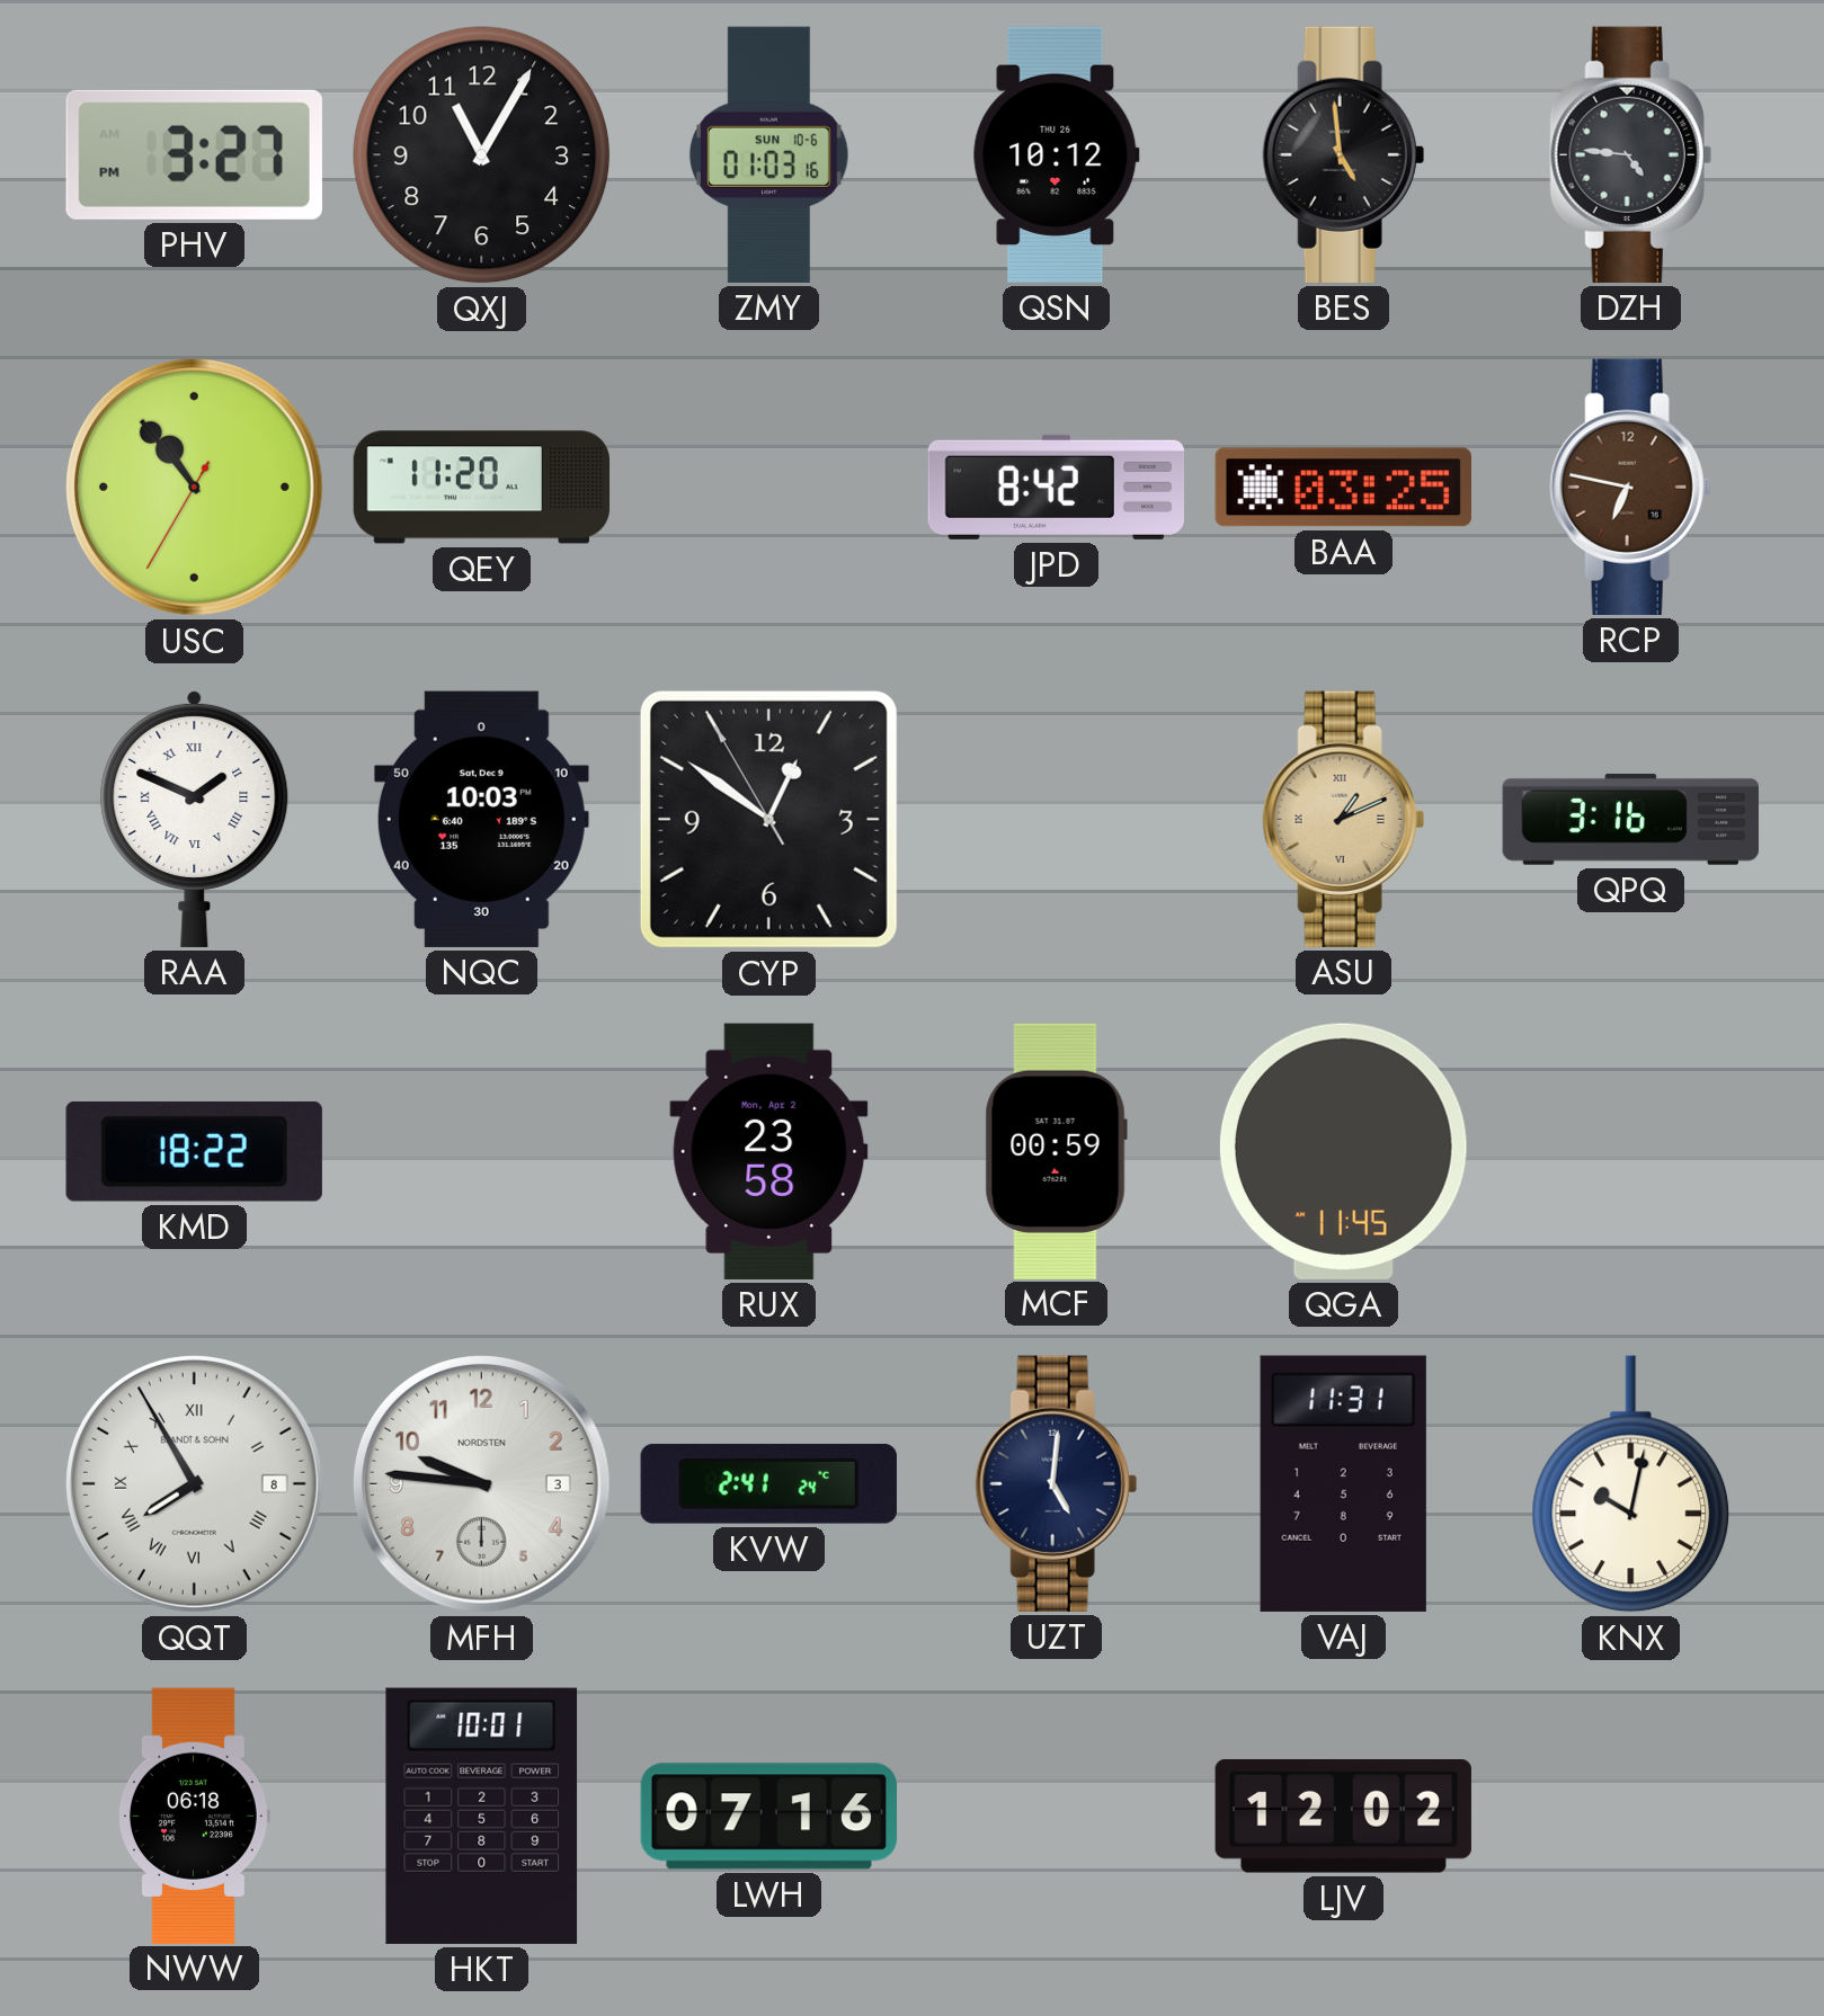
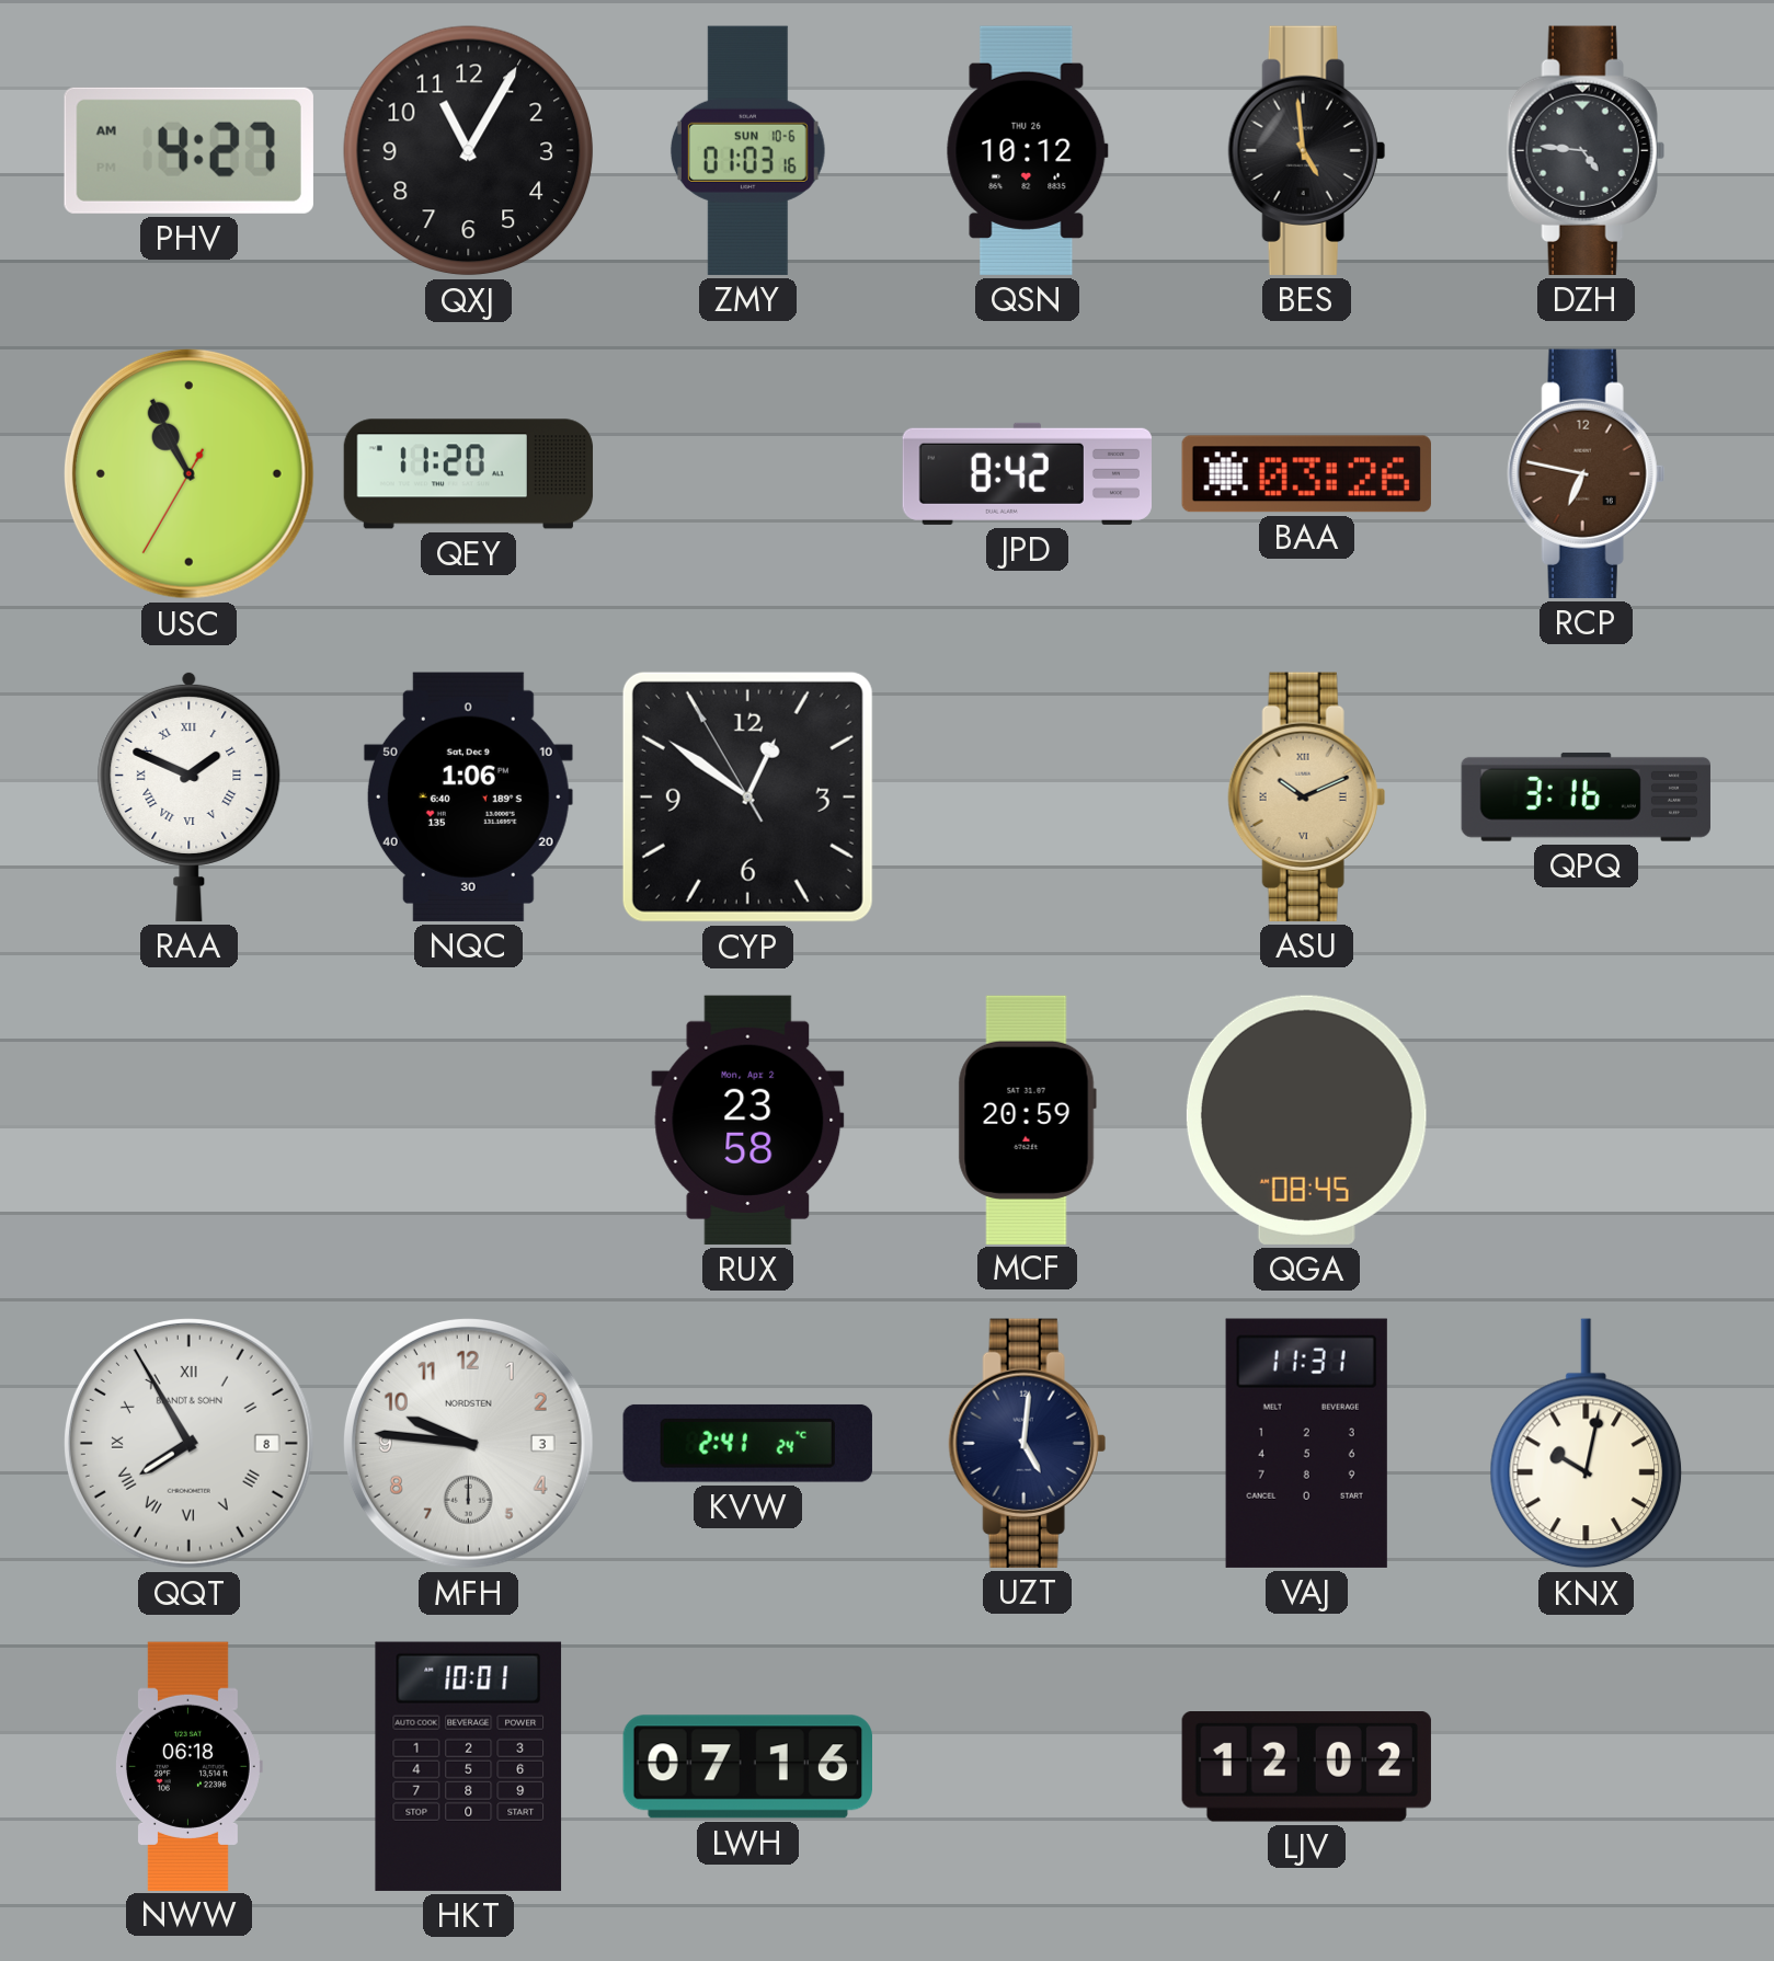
PHV: 3:27 -> 4:27 (188, 150)
USC: 10:53 -> 10:55 (188, 473)
BAA: 03:25 -> 03:26 (1306, 474)
NQC: 10:03 -> 1:06 (468, 796)
ASU: 1:11 -> 10:11 (1306, 796)
KMD: 18:22 -> none (194, 1151)
MCF: 00:59 -> 20:59 (1027, 1120)
QGA: 11:45 -> 08:45 (1306, 1120)
